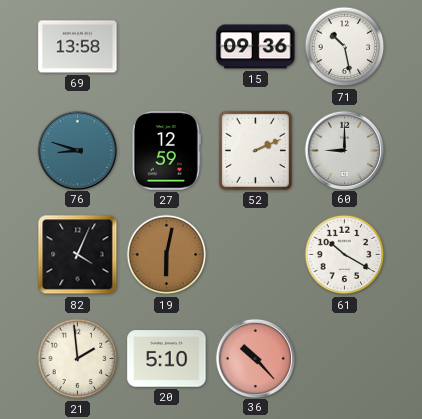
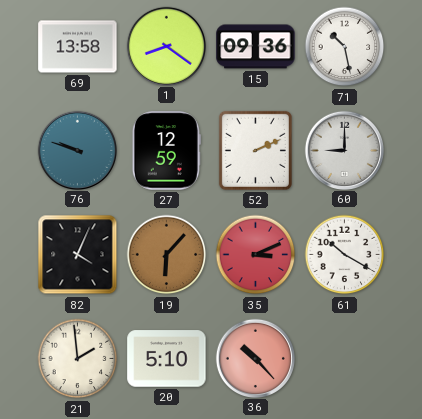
1: none -> 8:21 (166, 46)
76: 8:48 -> 9:48 (77, 150)
19: 6:02 -> 6:07 (167, 255)
35: none -> 3:11 (256, 255)
